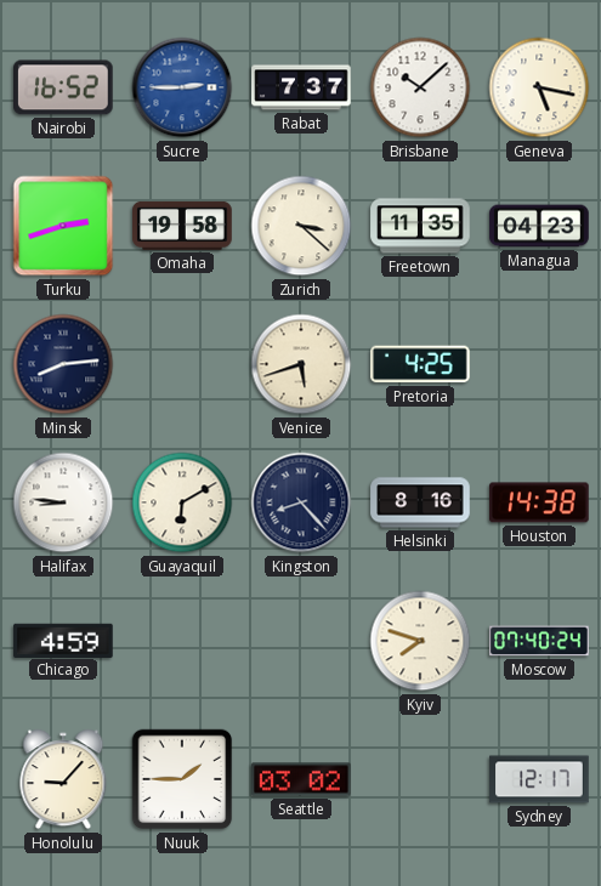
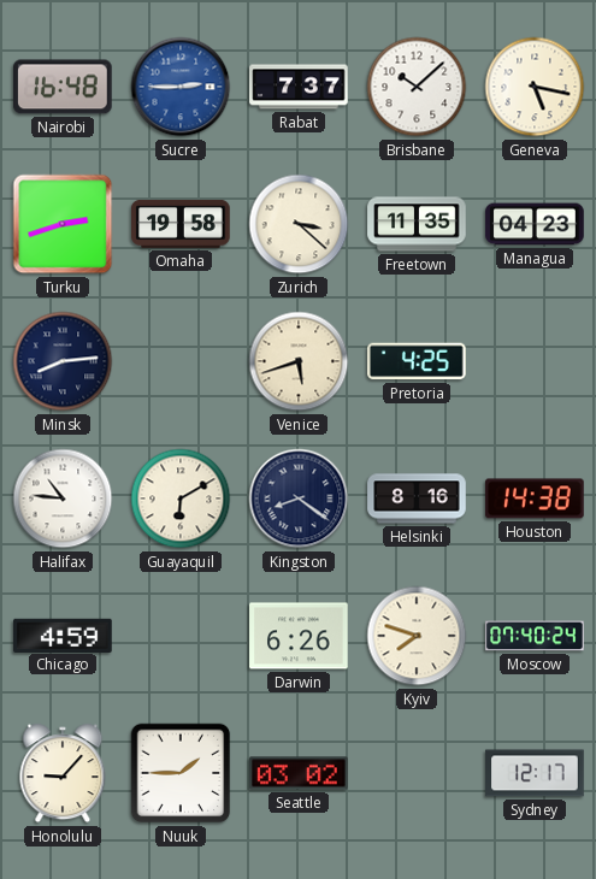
Nairobi: 16:52 -> 16:48 (64, 87)
Halifax: 8:46 -> 10:46 (63, 499)
Kingston: 8:23 -> 8:21 (299, 499)
Darwin: none -> 6:26 (299, 636)
